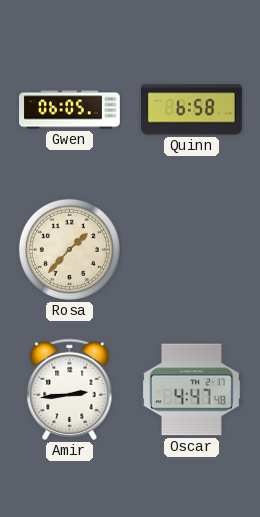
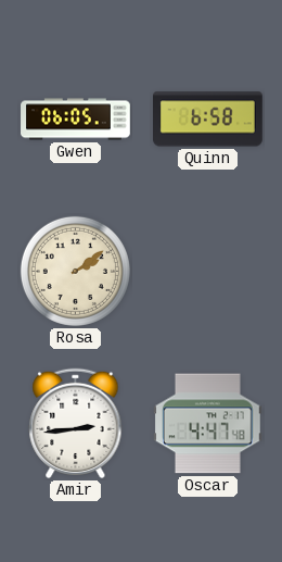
Rosa: 1:37 -> 2:09 (75, 271)
